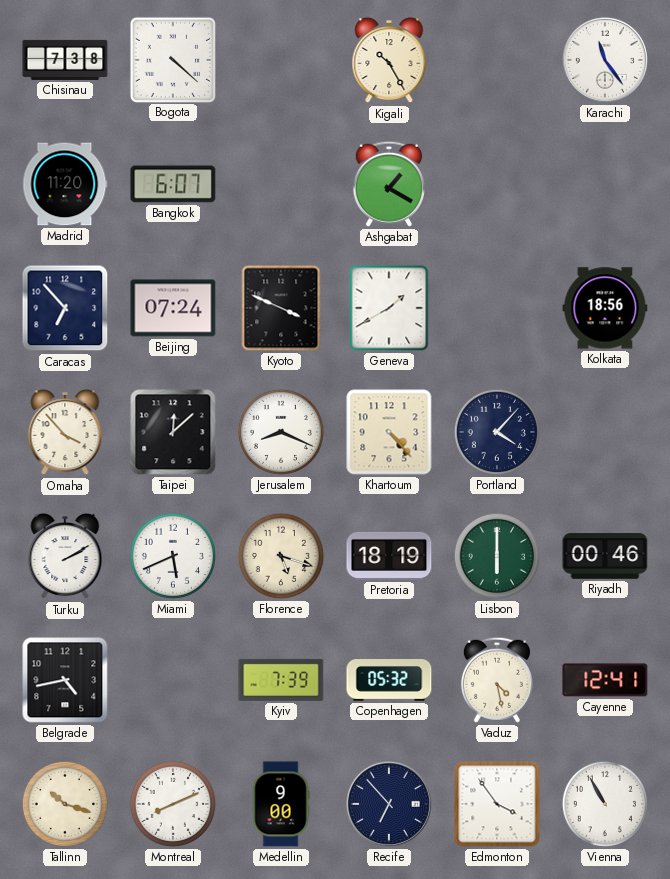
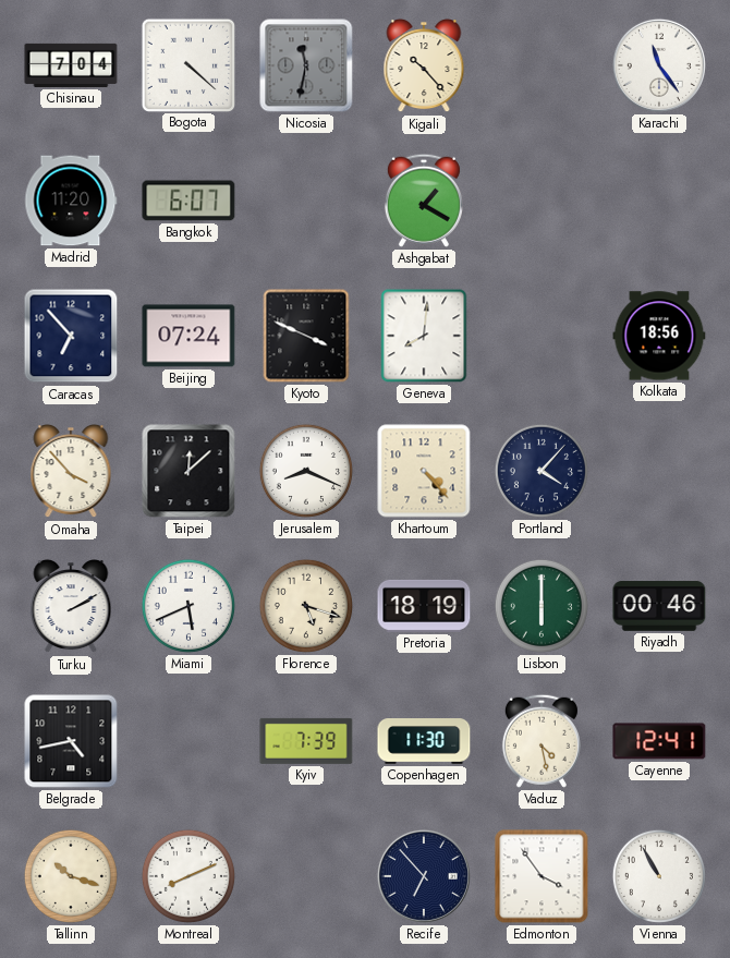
Chisinau: 7:38 -> 7:04 (71, 65)
Nicosia: none -> 11:32 (306, 65)
Kigali: 10:25 -> 10:23 (424, 66)
Geneva: 1:40 -> 8:01 (424, 336)
Copenhagen: 05:32 -> 11:30 (424, 742)
Medellin: 9:00 -> none (281, 804)
